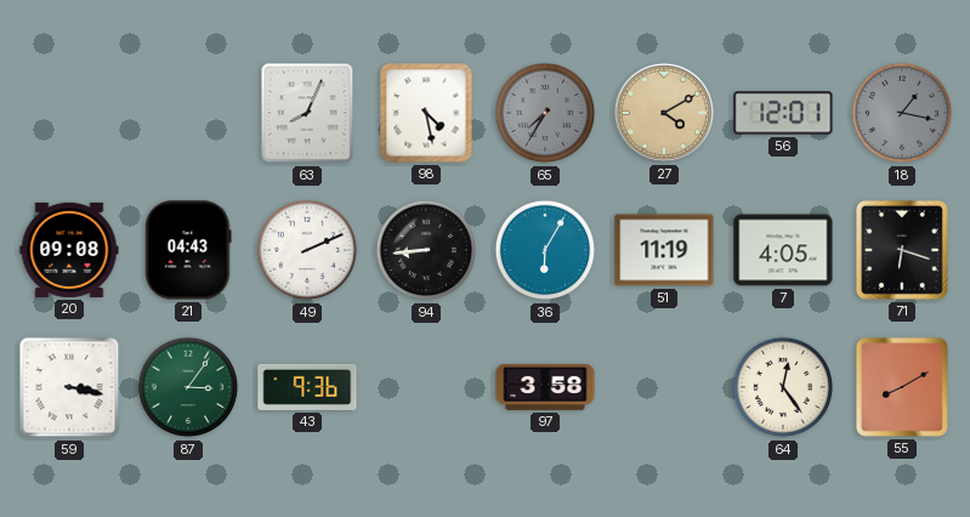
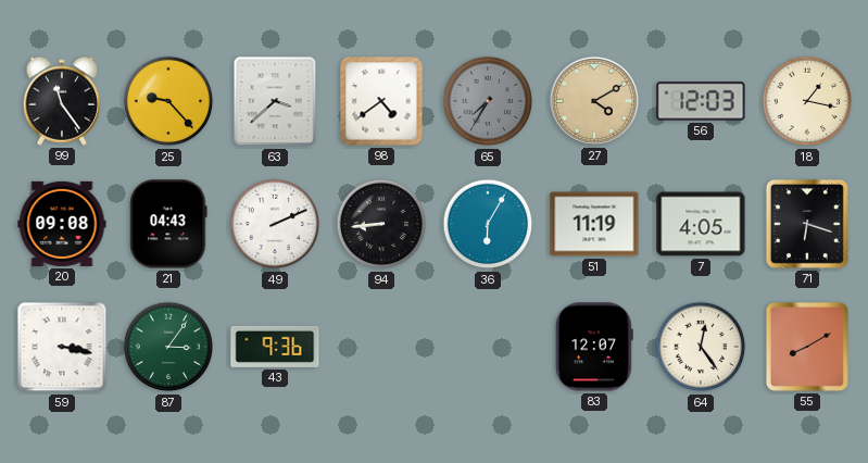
99: none -> 11:24 (61, 101)
25: none -> 9:23 (168, 101)
63: 8:04 -> 3:38 (275, 101)
98: 4:28 -> 4:39 (381, 101)
56: 12:01 -> 12:03 (701, 101)
18 dial: grey -> cream (807, 101)
97: 3:58 -> none (545, 387)
83: none -> 12:07 (594, 347)
